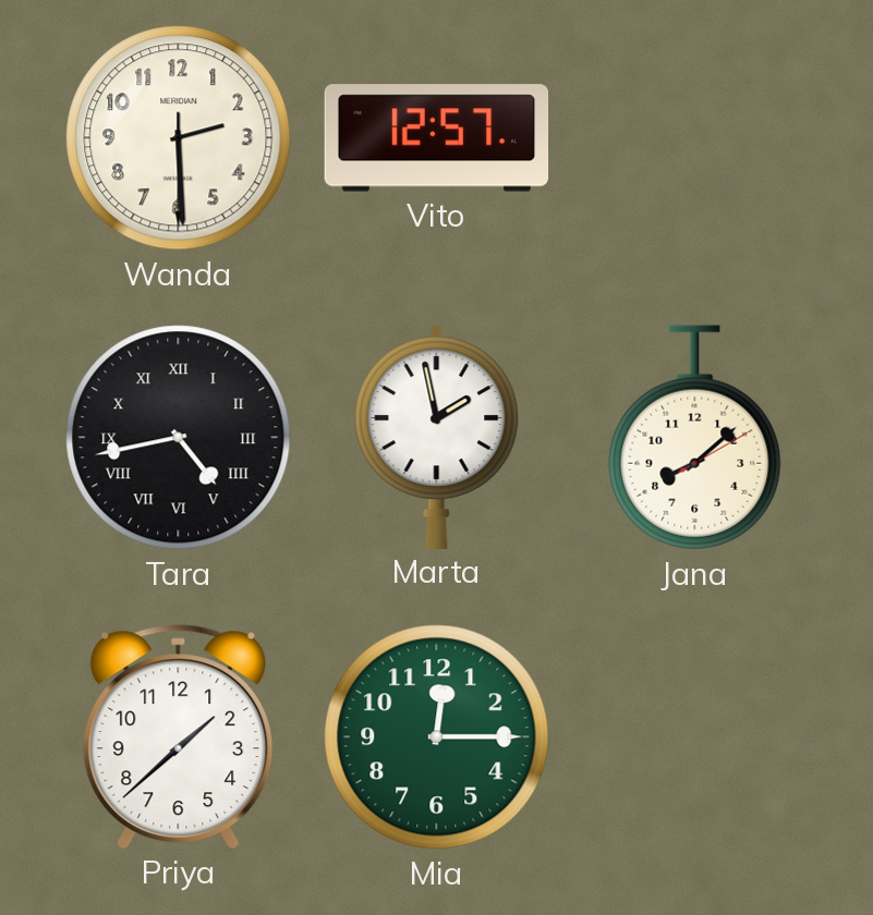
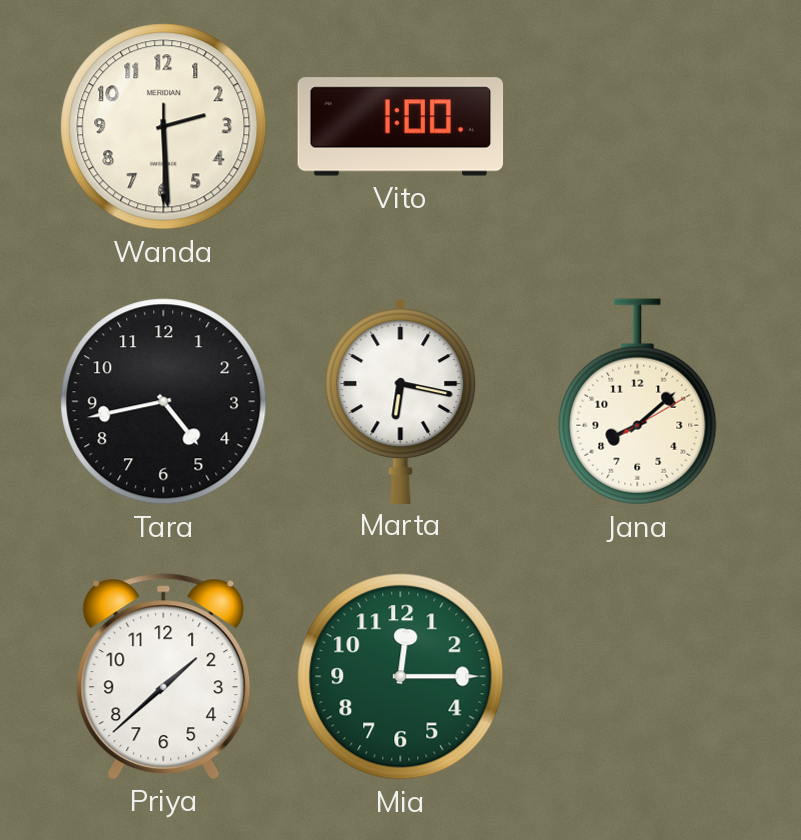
Vito: 12:57 -> 1:00 (401, 127)
Tara numerals: Roman -> Arabic (164, 402)
Marta: 1:58 -> 6:17 (401, 401)
